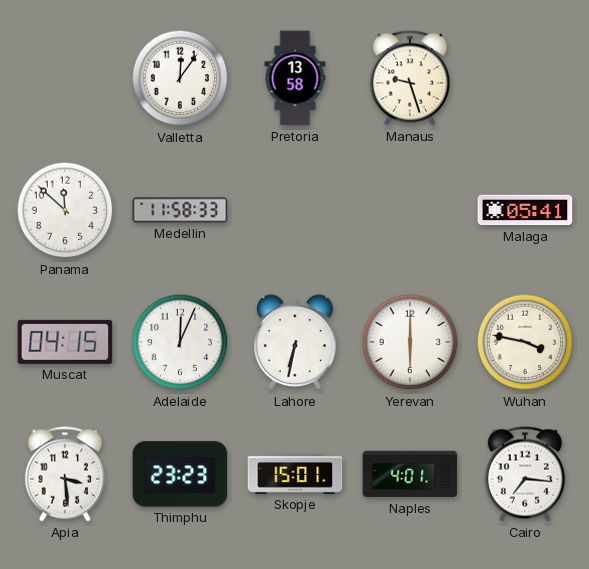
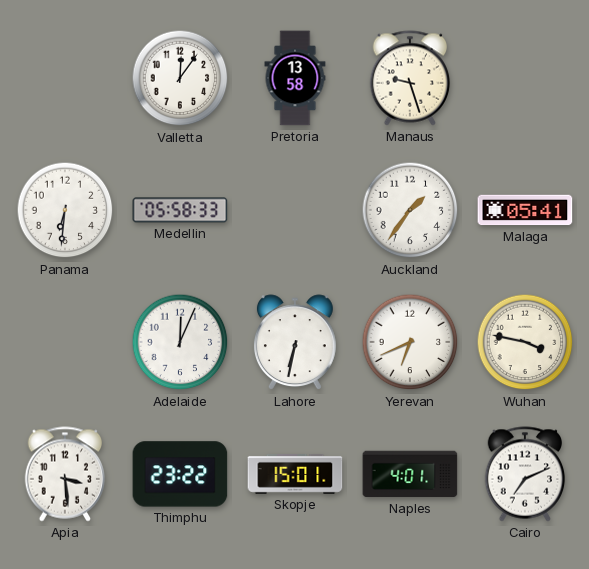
Panama: 11:52 -> 6:31 (65, 210)
Medellin: 11:58 -> 05:58 (180, 210)
Auckland: none -> 1:36 (410, 210)
Muscat: 04:15 -> none (65, 342)
Yerevan: 6:00 -> 6:41 (410, 342)
Thimphu: 23:23 -> 23:22 (180, 474)
Cairo: 7:16 -> 7:11 (525, 474)
